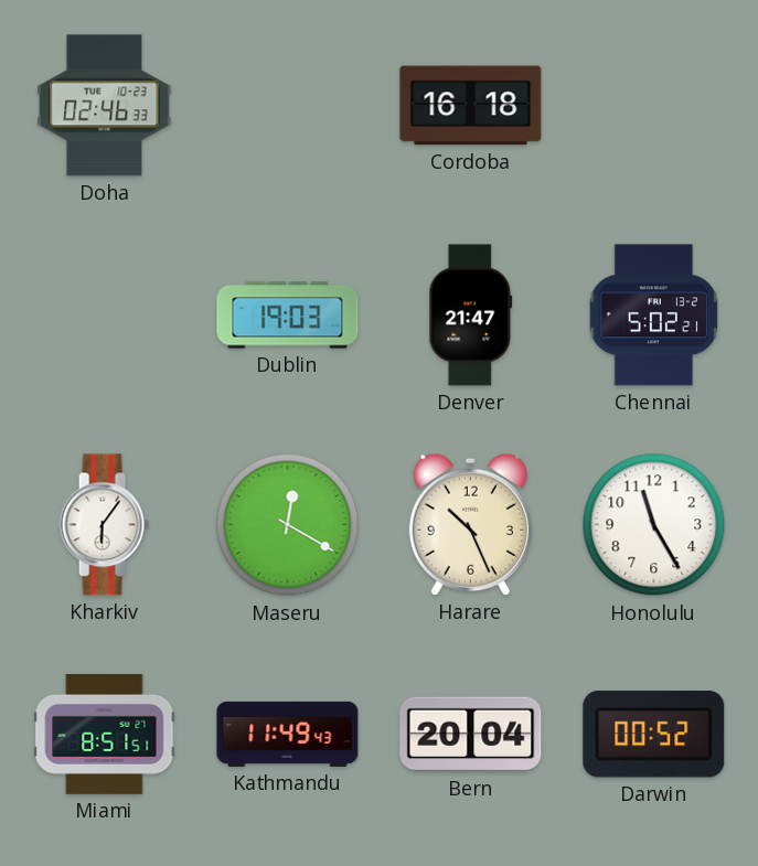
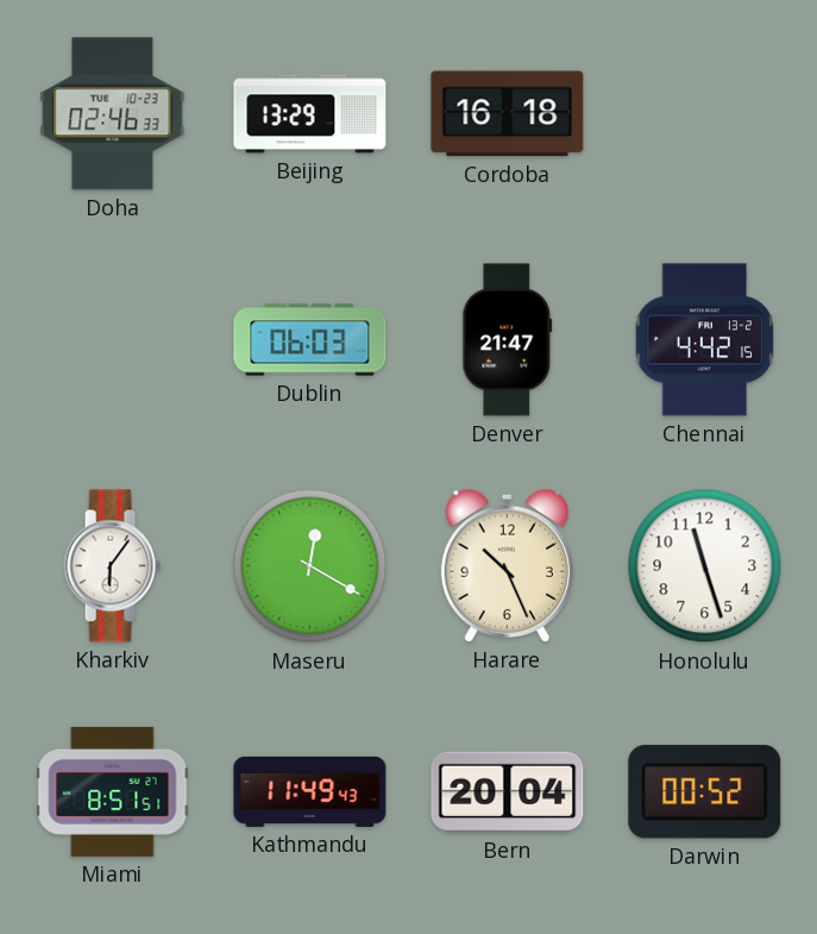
Beijing: none -> 13:29 (310, 114)
Dublin: 19:03 -> 06:03 (310, 340)
Chennai: 5:02 -> 4:42 (705, 340)
Honolulu: 11:25 -> 11:27 (705, 566)
